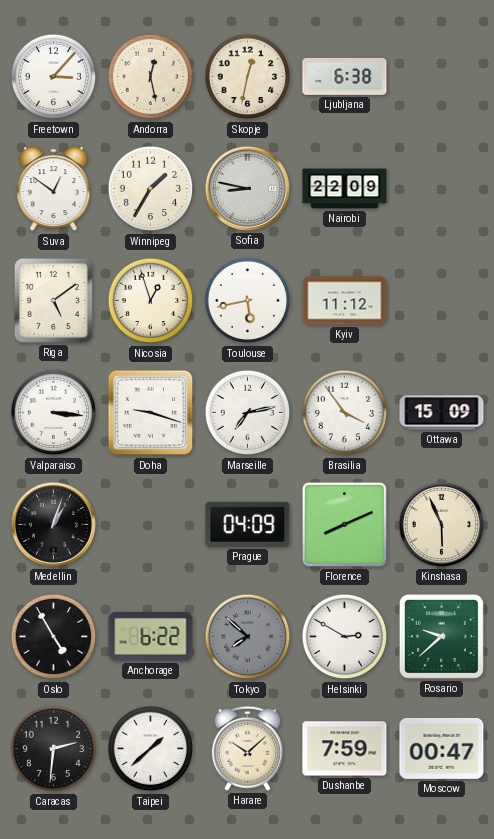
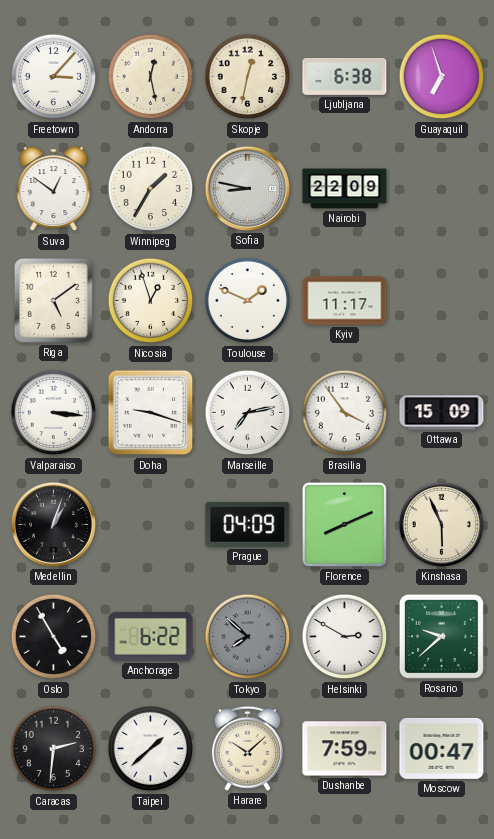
Guayaquil: none -> 6:57 (442, 77)
Toulouse: 5:43 -> 1:49 (248, 301)
Kyiv: 11:12 -> 11:17 (345, 301)
